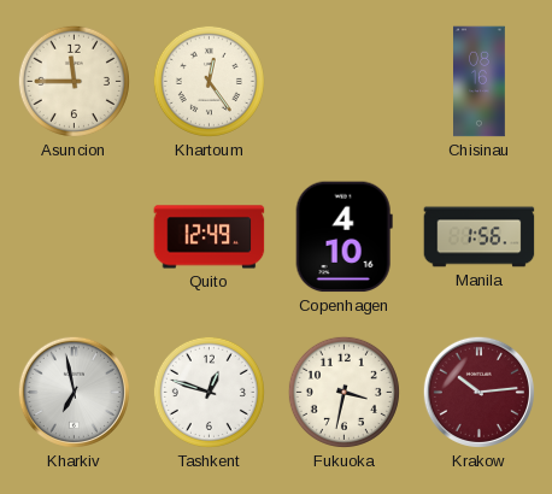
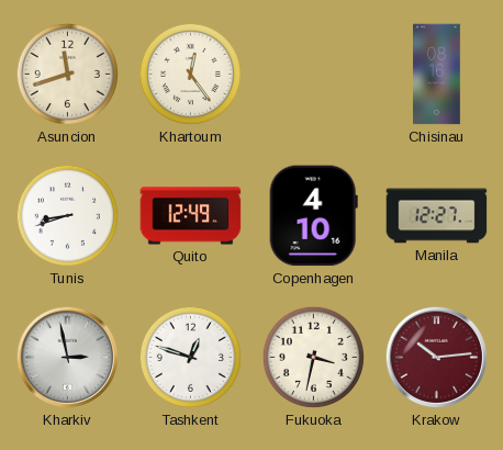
Asuncion: 11:45 -> 11:42 (67, 74)
Tunis: none -> 8:42 (67, 215)
Manila: 1:56 -> 12:27 (437, 216)
Kharkiv: 6:58 -> 2:58 (67, 357)
